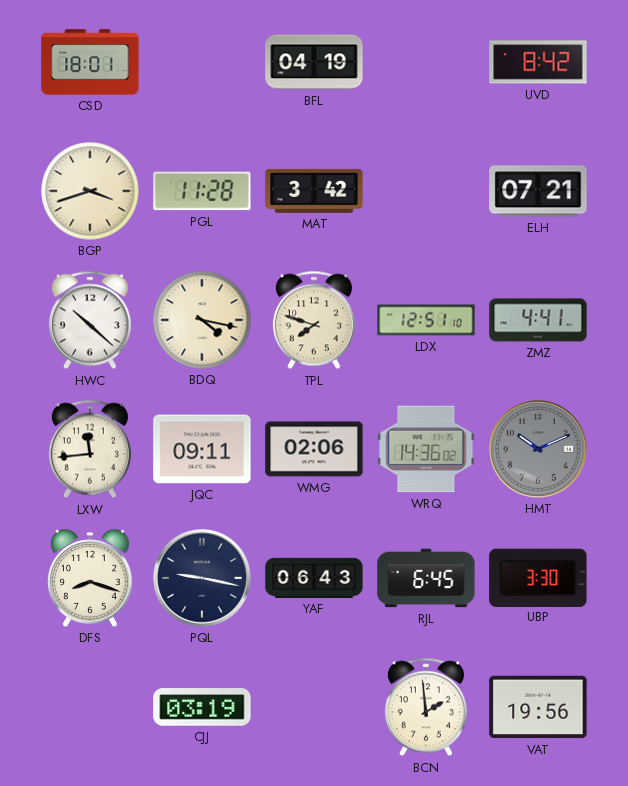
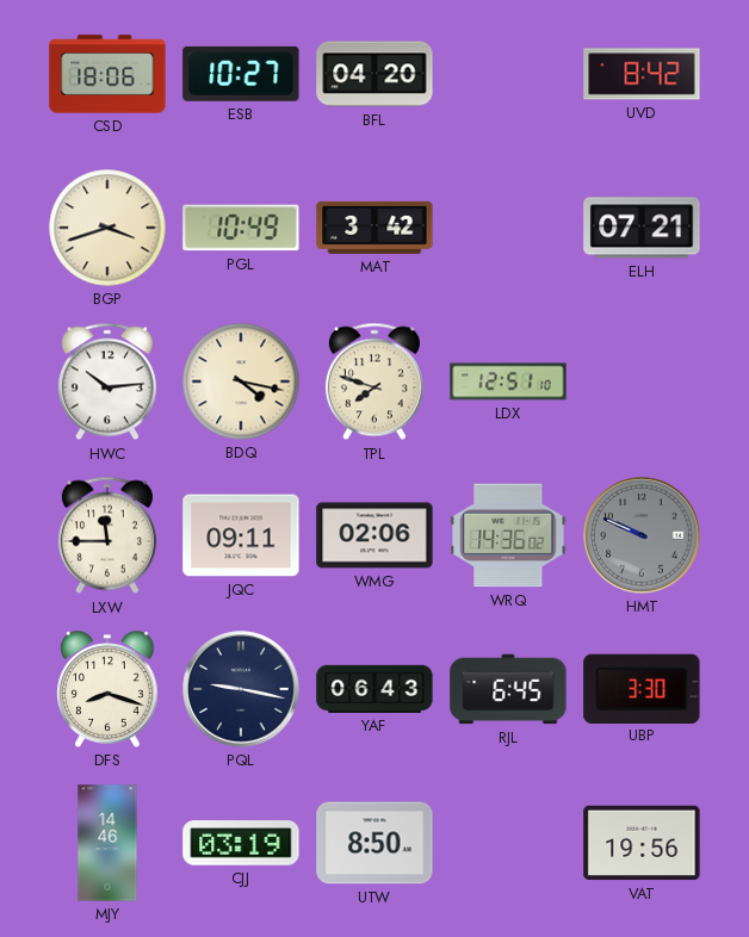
CSD: 18:01 -> 18:06 (107, 74)
ESB: none -> 10:27 (241, 74)
BFL: 04:19 -> 04:20 (374, 74)
PGL: 11:28 -> 10:49 (241, 228)
HWC: 10:22 -> 10:14 (107, 381)
ZMZ: 4:41 -> none (538, 320)
LXW: 11:44 -> 11:45 (107, 535)
HMT: 10:11 -> 9:49 (642, 535)
MJY: none -> 14:46 (107, 843)
UTW: none -> 8:50 (374, 843)
BCN: 1:59 -> none (426, 707)
